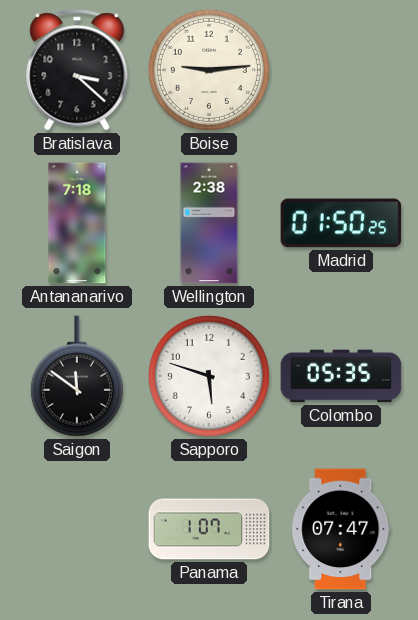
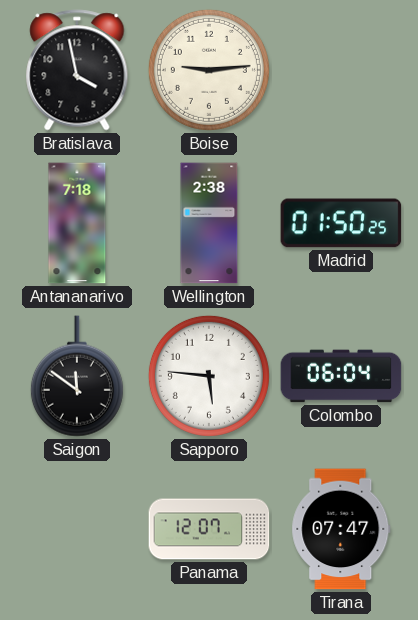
Bratislava: 3:22 -> 3:58 (77, 70)
Sapporo: 5:48 -> 5:46 (209, 376)
Colombo: 05:35 -> 06:04 (341, 376)
Panama: 1:07 -> 12:07 (209, 529)
